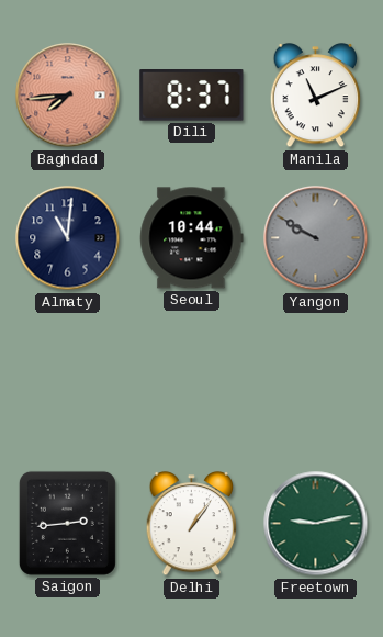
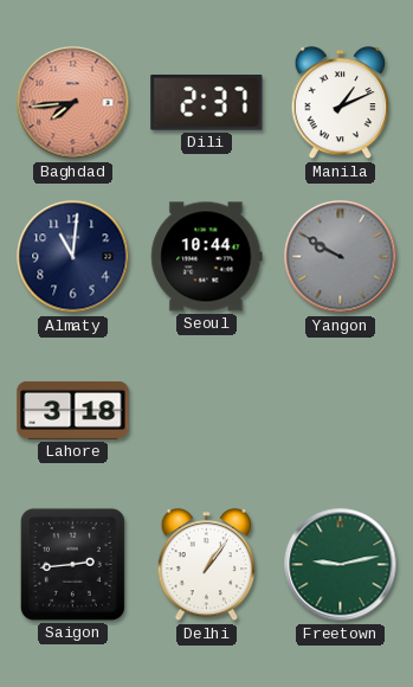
Dili: 8:37 -> 2:37 (207, 103)
Manila: 11:11 -> 1:11 (341, 103)
Lahore: none -> 3:18 (73, 410)
